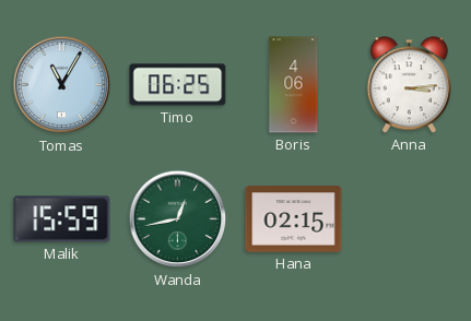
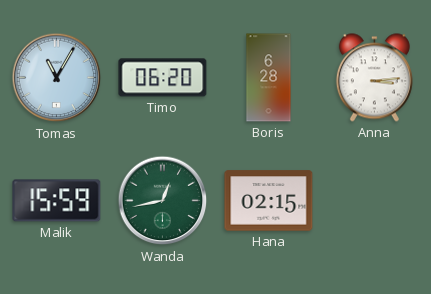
Timo: 06:25 -> 06:20 (163, 78)
Boris: 4:06 -> 6:28 (269, 78)
